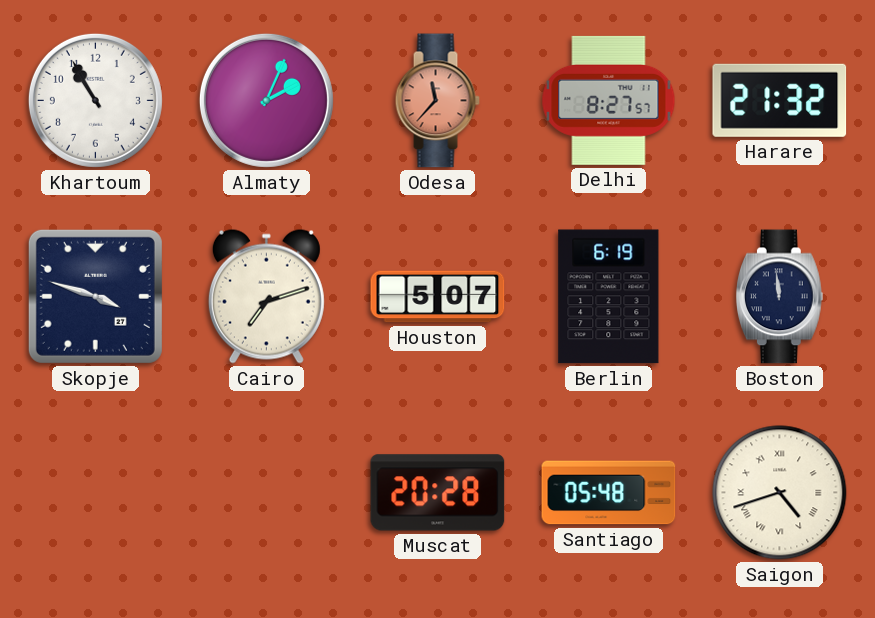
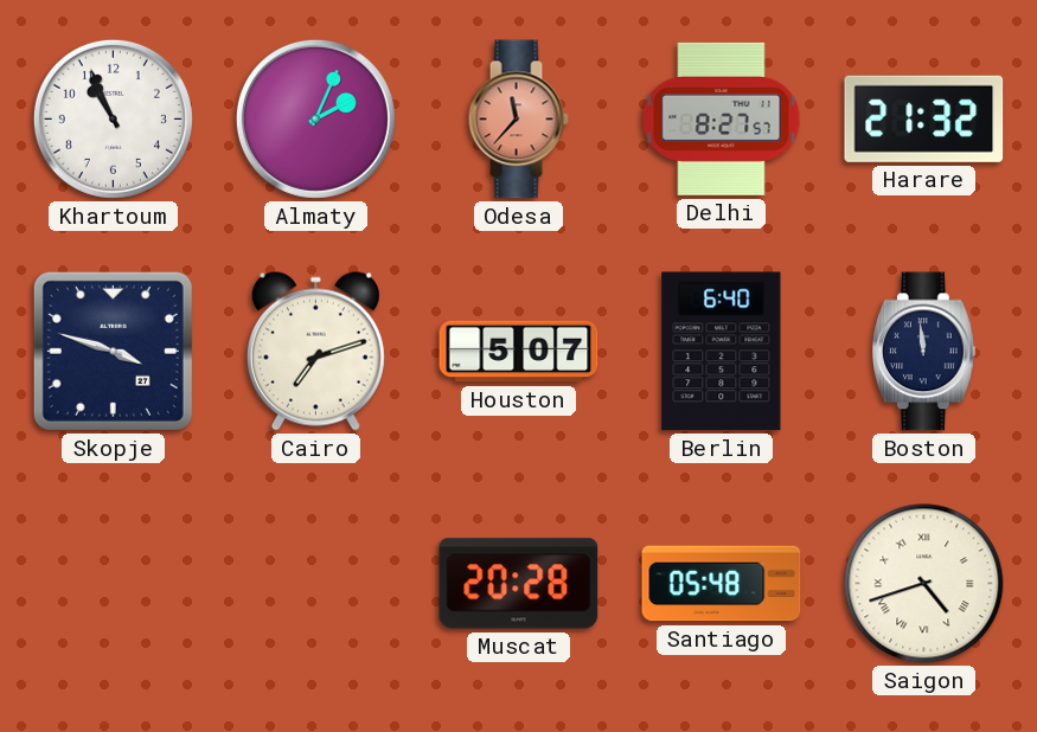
Khartoum: 10:55 -> 10:56 (113, 118)
Berlin: 6:19 -> 6:40 (722, 352)
